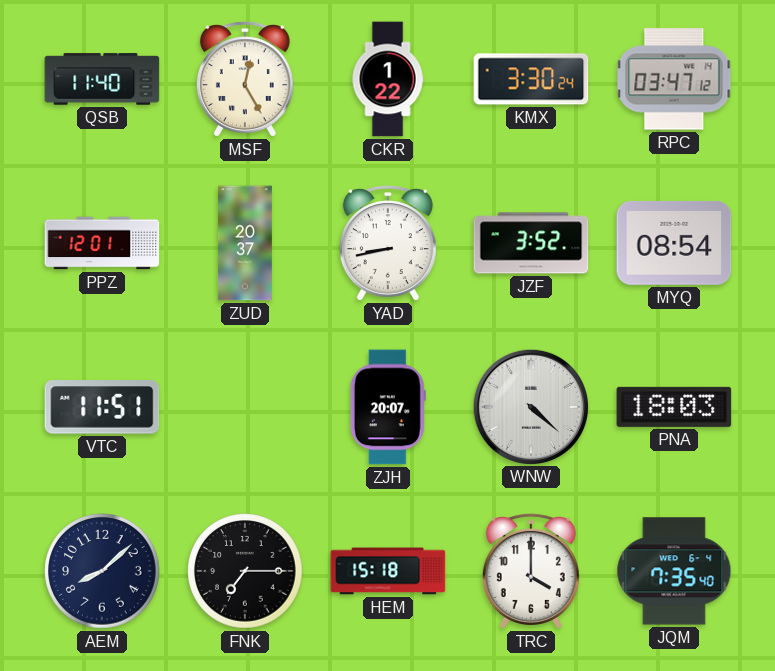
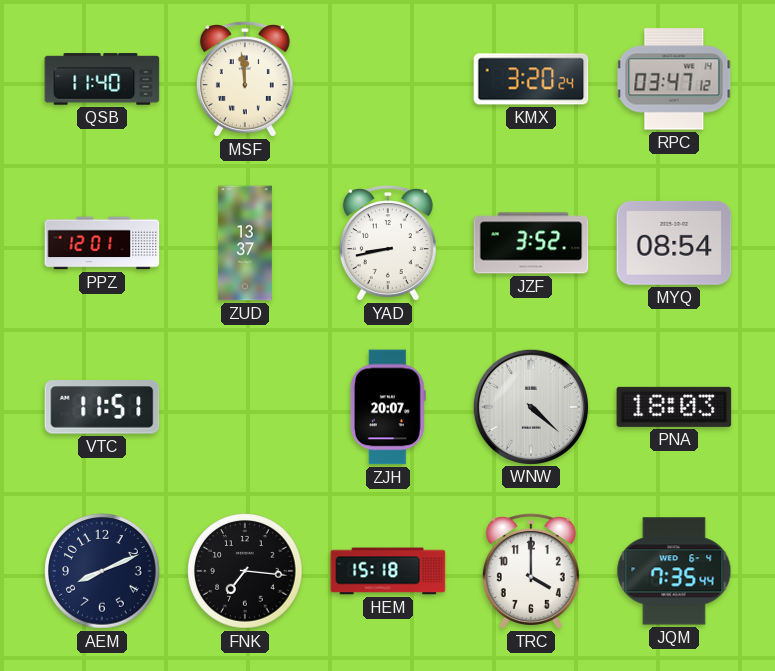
MSF: 12:25 -> 11:59 (245, 79)
CKR: 1:22 -> none (388, 79)
KMX: 3:30 -> 3:20 (531, 79)
ZUD: 20:37 -> 13:37 (245, 243)
AEM: 8:08 -> 8:11 (102, 571)
FNK: 7:15 -> 7:16 (245, 571)
JQM: 7:35:40 -> 7:35:44 (674, 571)
